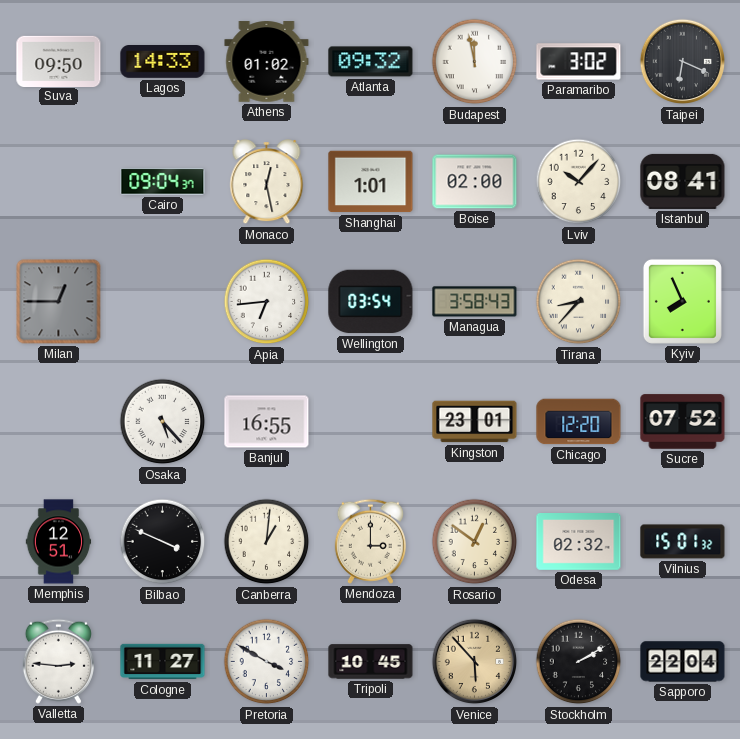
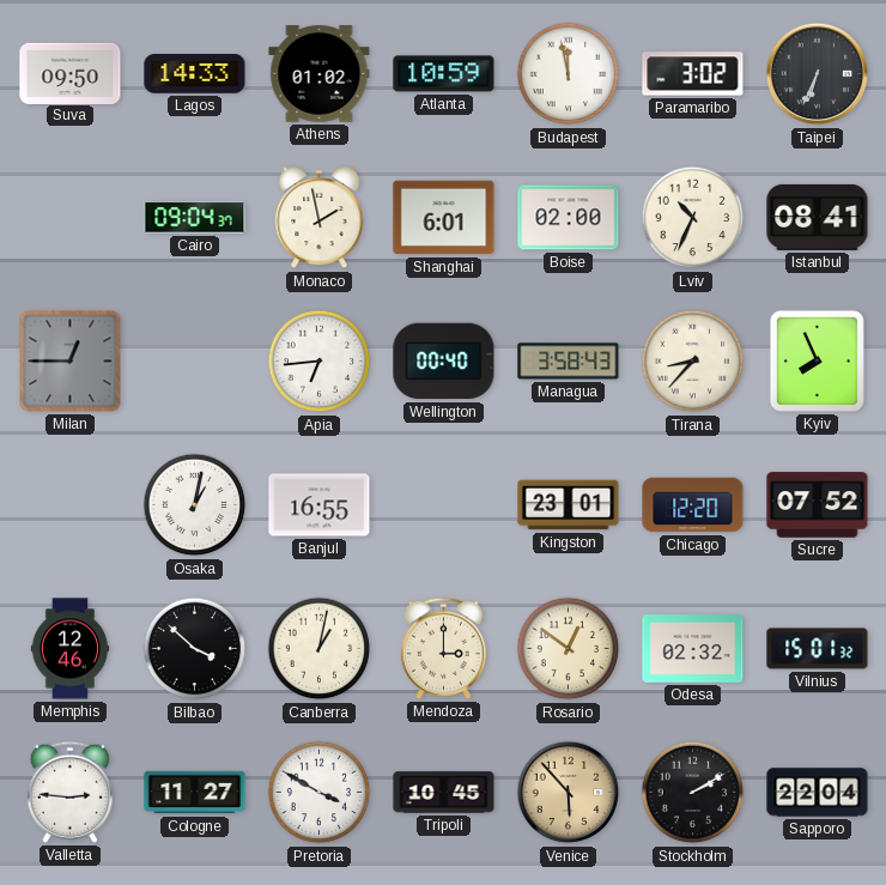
Atlanta: 09:32 -> 10:59 (444, 74)
Taipei: 6:19 -> 6:34 (818, 74)
Monaco: 12:28 -> 1:58 (320, 219)
Shanghai: 1:01 -> 6:01 (444, 218)
Lviv: 10:07 -> 10:34 (693, 218)
Wellington: 03:54 -> 00:40 (444, 362)
Osaka: 5:23 -> 1:02 (195, 505)
Memphis: 12:51 -> 12:46 (71, 649)
Bilbao: 3:49 -> 3:52 (195, 649)
Canberra: 1:01 -> 1:02 (320, 649)
